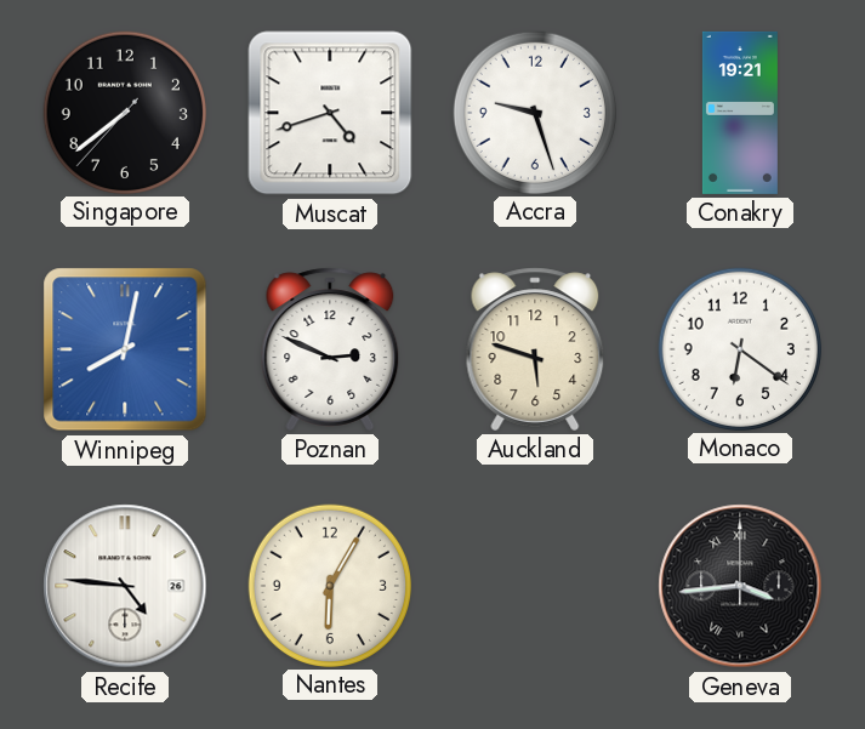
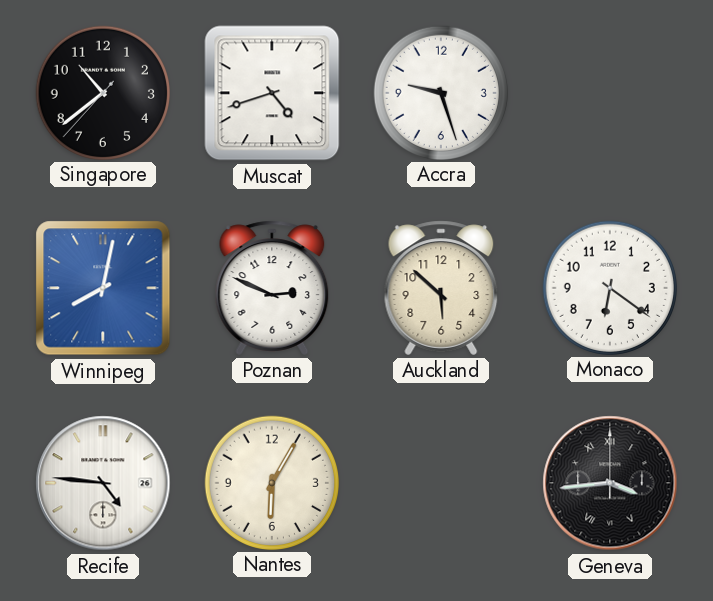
Singapore: 7:38 -> 10:38 (102, 92)
Conakry: 19:21 -> none (740, 113)
Auckland: 5:48 -> 5:52 (441, 288)
